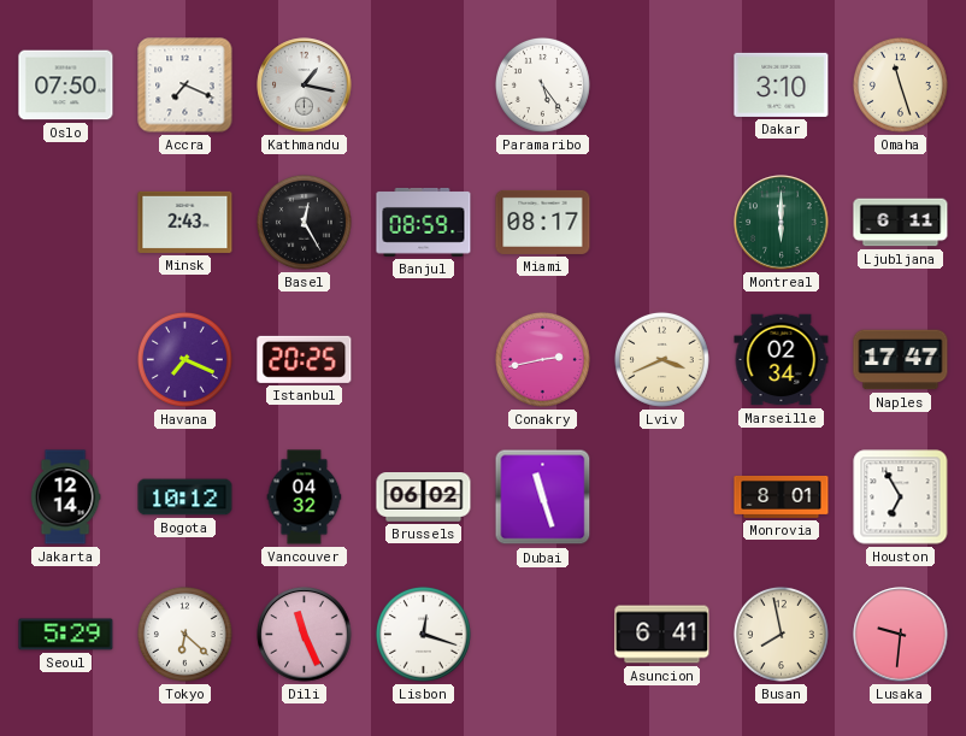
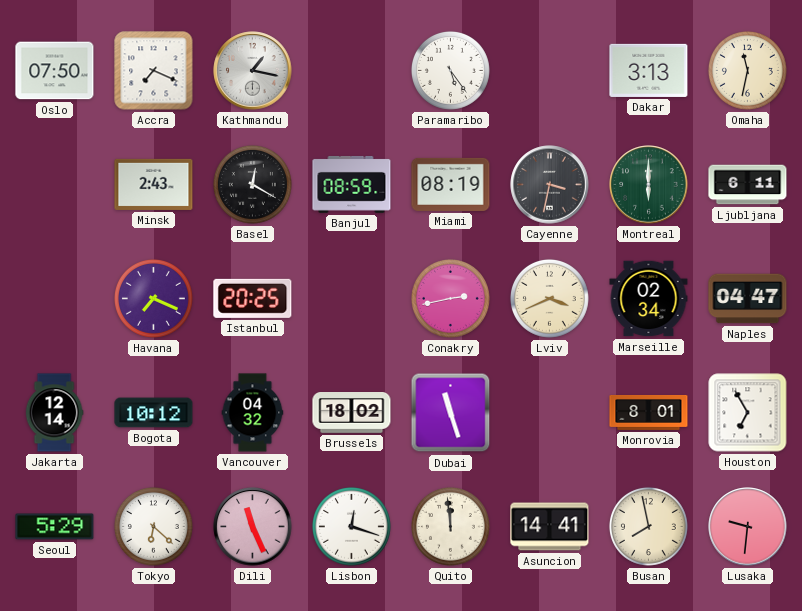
Dakar: 3:10 -> 3:13 (649, 70)
Omaha: 11:27 -> 11:32 (747, 70)
Basel: 12:25 -> 12:20 (252, 184)
Miami: 08:17 -> 08:19 (451, 184)
Cayenne: none -> 3:32 (550, 185)
Naples: 17:47 -> 04:47 (748, 299)
Brussels: 06:02 -> 18:02 (352, 413)
Quito: none -> 11:59 (450, 526)
Asuncion: 6:41 -> 14:41 (550, 527)
